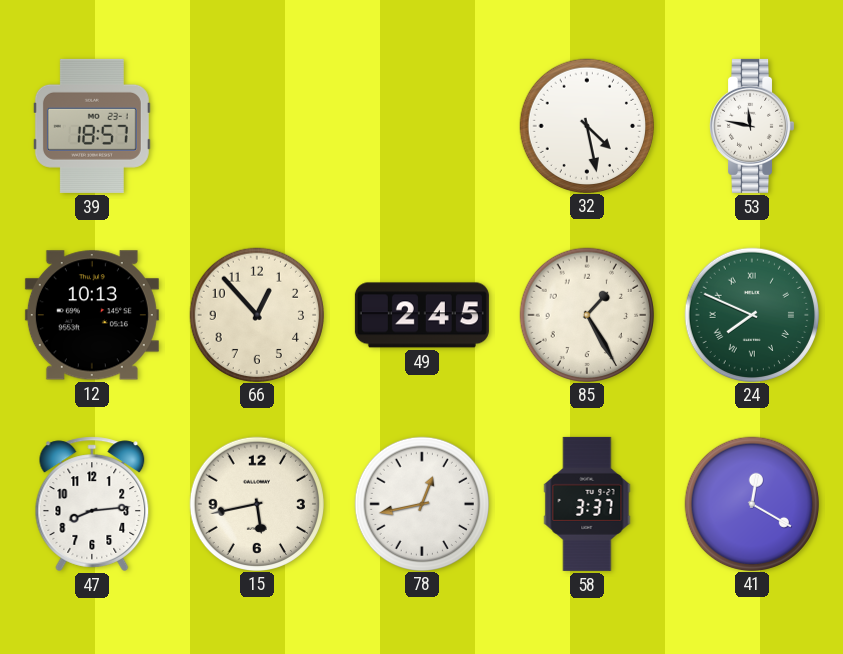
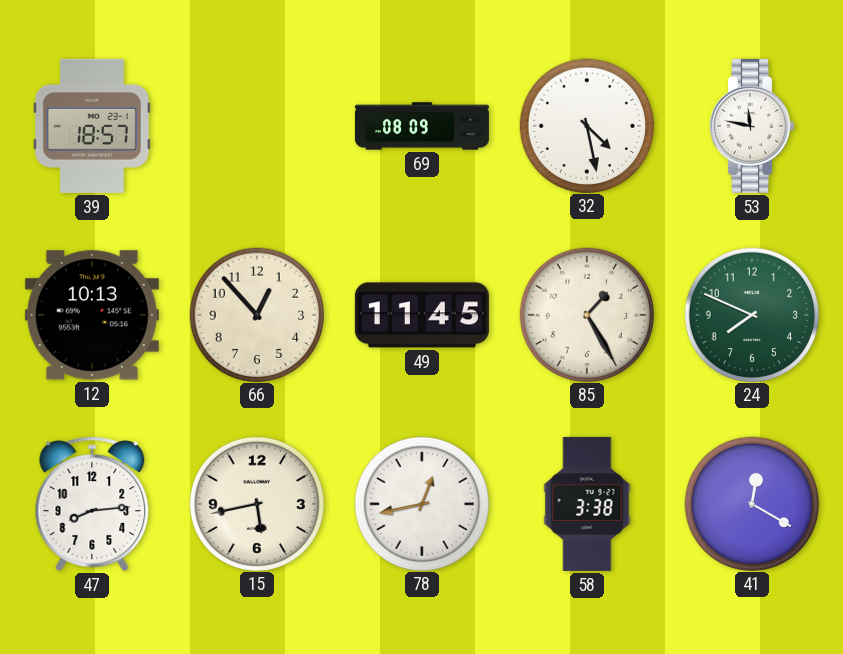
69: none -> 08:09 (422, 126)
49: 2:45 -> 11:45 (422, 315)
24 numerals: Roman -> Arabic (751, 314)
58: 3:37 -> 3:38 (587, 504)
